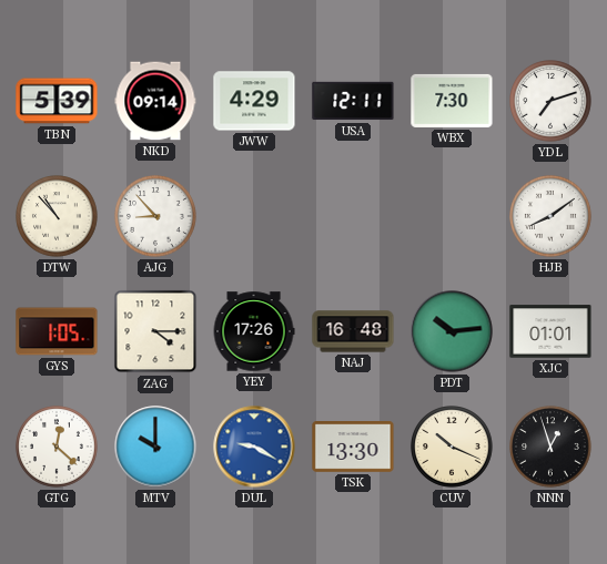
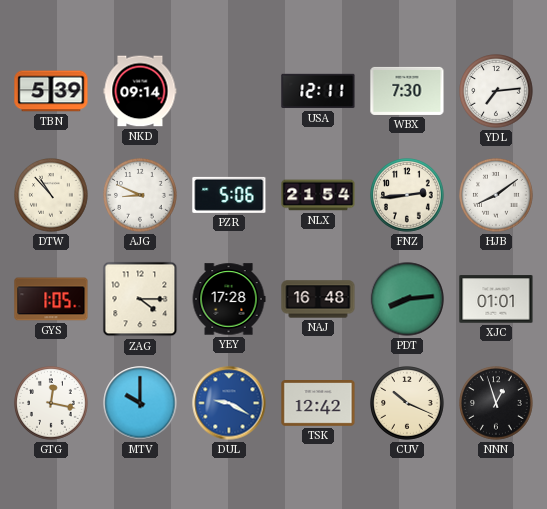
JWW: 4:29 -> none (254, 101)
YDL: 7:12 -> 7:14 (496, 91)
AJG: 8:53 -> 8:49 (140, 195)
PZR: none -> 5:06 (229, 195)
NLX: none -> 21:54 (318, 195)
FNZ: none -> 2:44 (407, 195)
YEY: 17:26 -> 17:28 (229, 299)
PDT: 10:14 -> 8:14 (407, 299)
GTG: 12:22 -> 12:17 (51, 403)
TSK: 13:30 -> 12:42 (318, 404)
